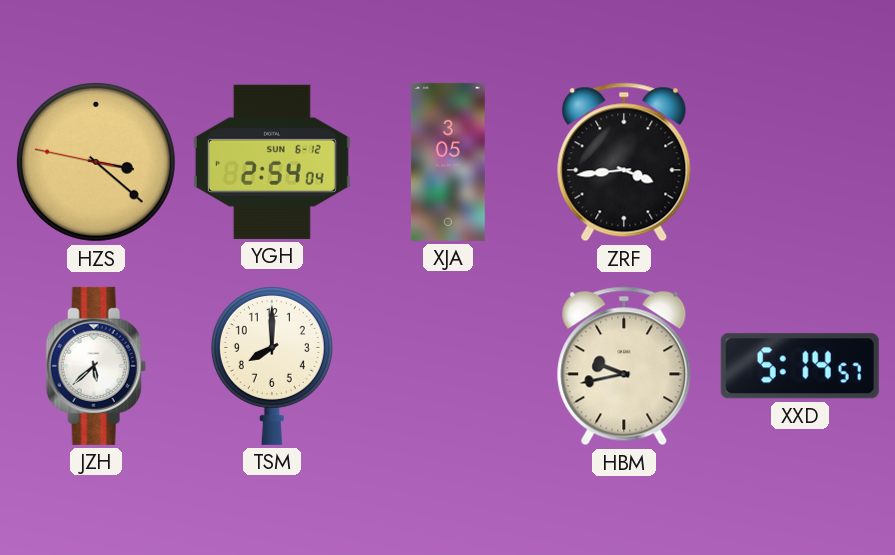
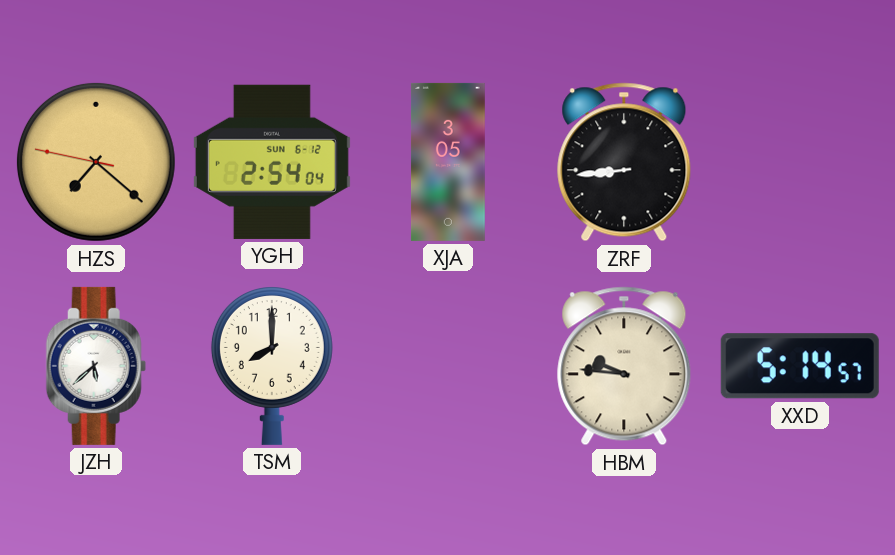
HZS: 3:21 -> 7:21 (96, 162)
ZRF: 3:44 -> 8:44 (624, 162)
HBM: 9:43 -> 9:46 (624, 366)
